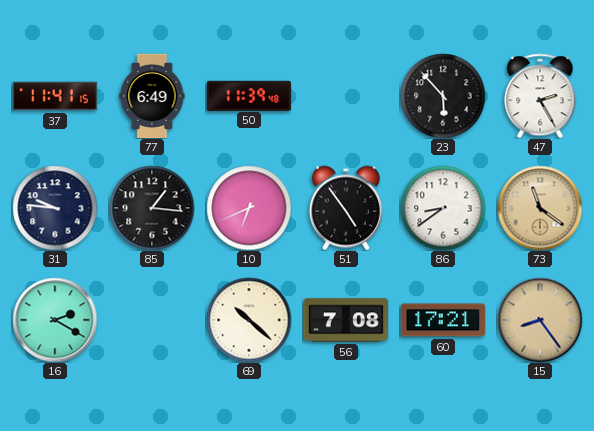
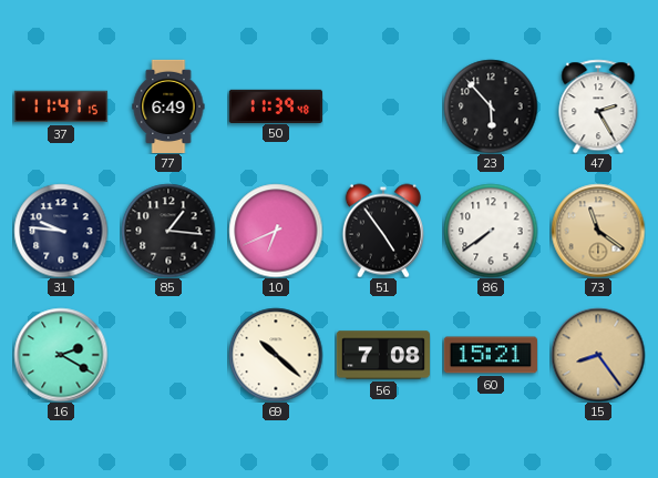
86: 8:39 -> 7:39 (491, 231)
60: 17:21 -> 15:21 (491, 355)
